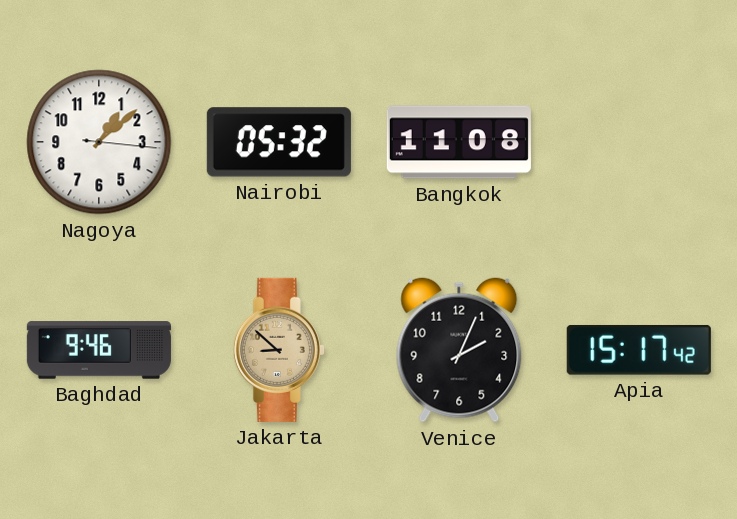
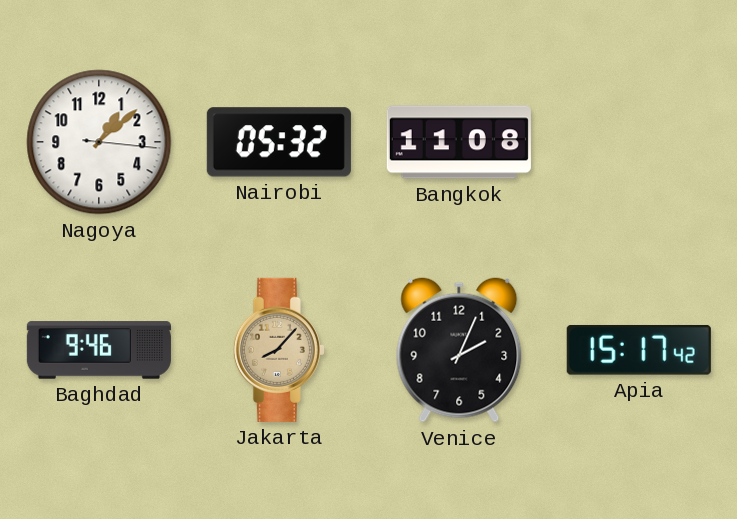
Jakarta: 8:52 -> 8:07 (279, 350)
